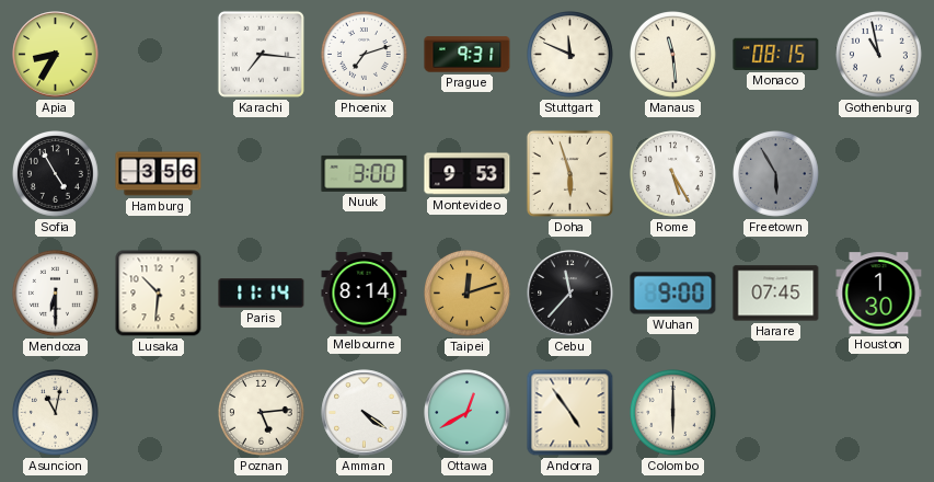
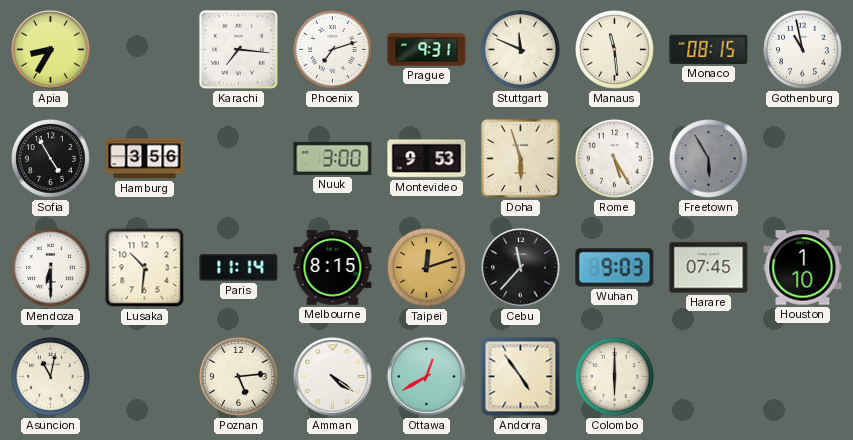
Melbourne: 8:14 -> 8:15 (333, 268)
Wuhan: 9:00 -> 9:03 (615, 268)
Houston: 1:30 -> 1:10 (803, 268)
